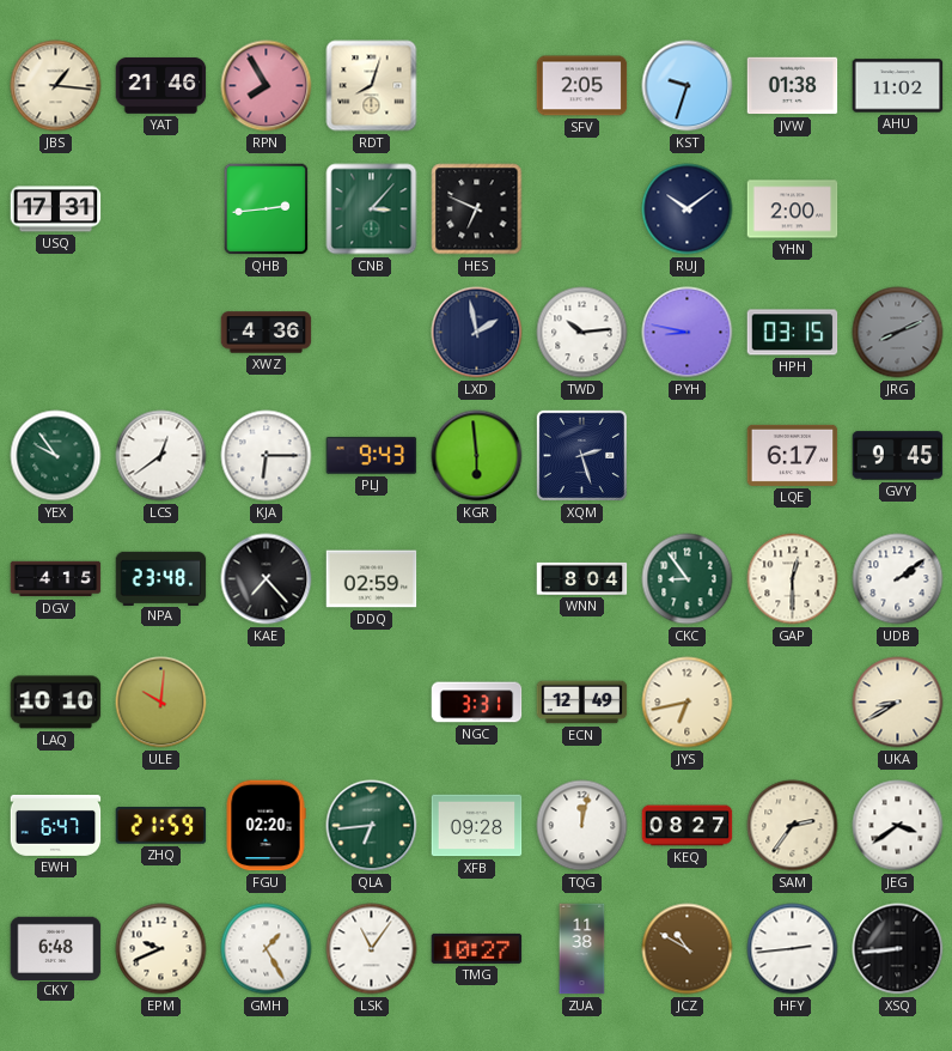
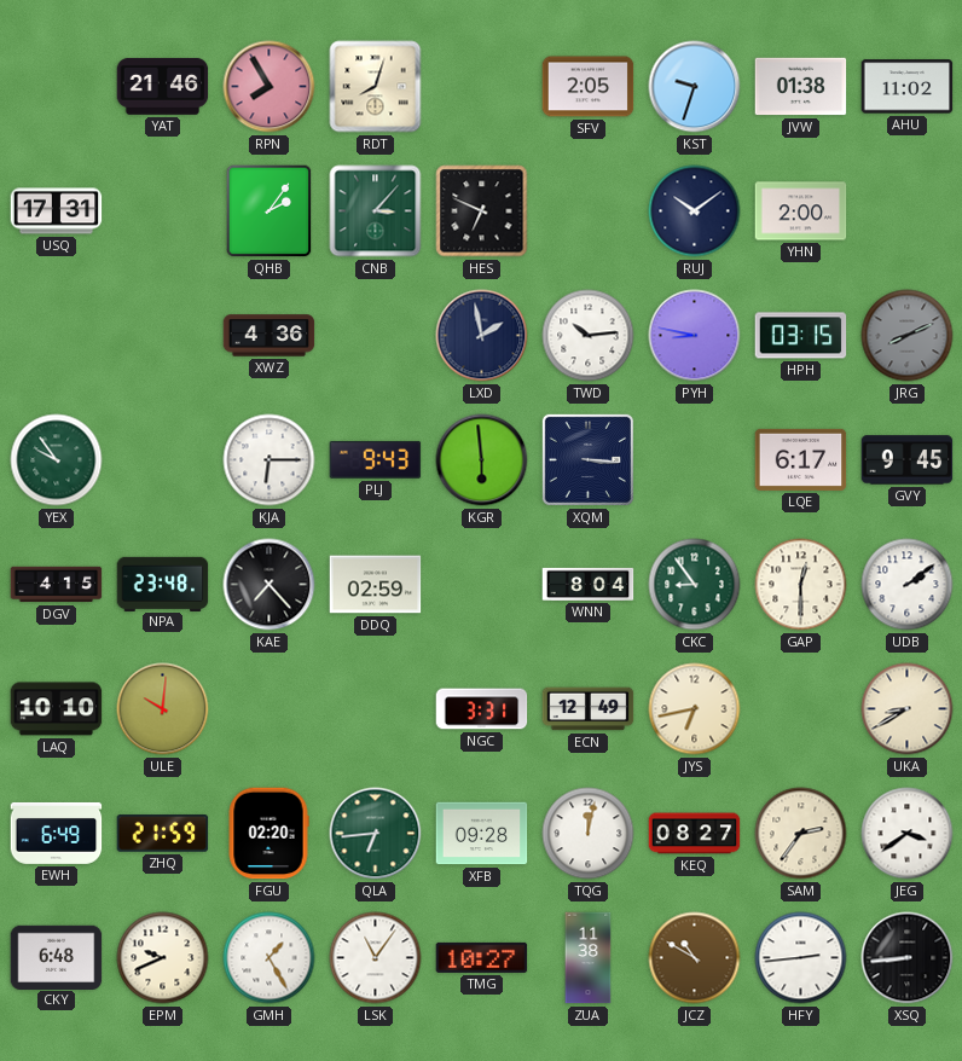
JBS: 1:16 -> none (56, 86)
QHB: 2:44 -> 2:06 (270, 211)
LCS: 12:39 -> none (161, 456)
XQM: 2:27 -> 3:16 (587, 459)
EWH: 6:47 -> 6:49 (57, 833)
